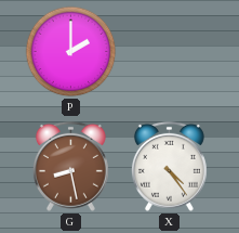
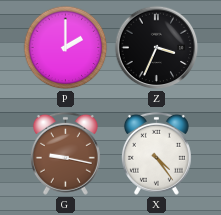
Z: none -> 3:34 (157, 48)
G: 8:28 -> 9:17 (65, 153)
